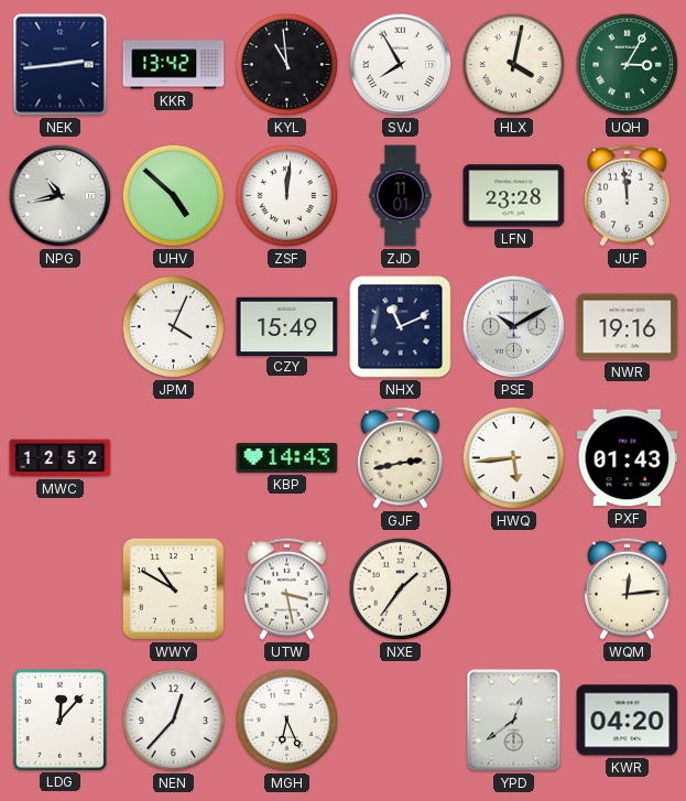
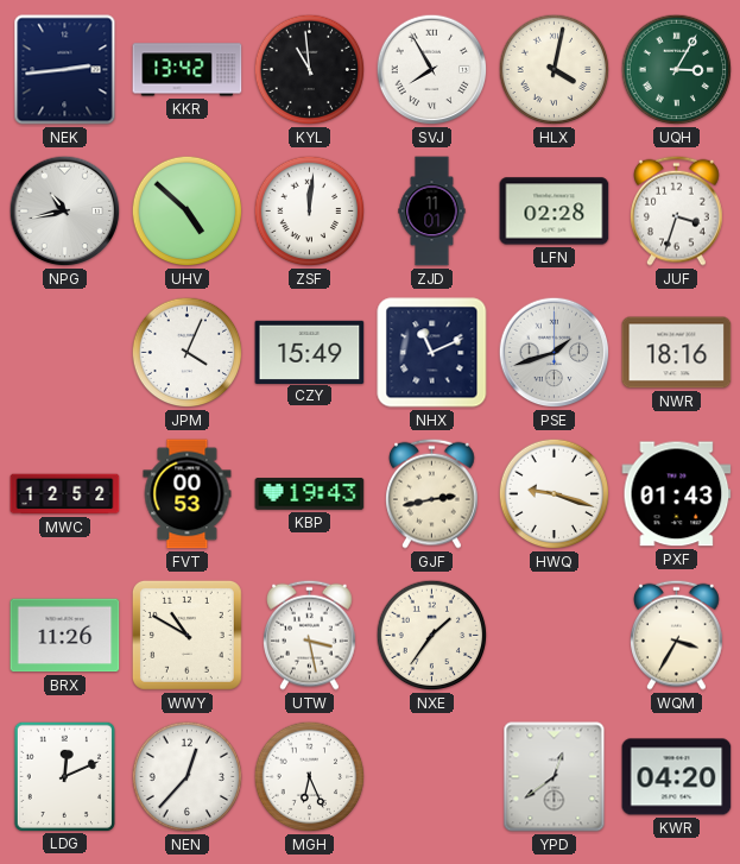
LFN: 23:28 -> 02:28 (555, 212)
JUF: 11:59 -> 3:33 (677, 210)
PSE: 10:10 -> 1:42 (555, 353)
NWR: 19:16 -> 18:16 (677, 353)
FVT: none -> 00:53 (188, 494)
KBP: 14:43 -> 19:43 (310, 494)
HWQ: 5:44 -> 9:18 (555, 494)
BRX: none -> 11:26 (65, 636)
WQM: 12:14 -> 3:35 (677, 635)
LDG: 12:07 -> 12:11 (64, 776)
